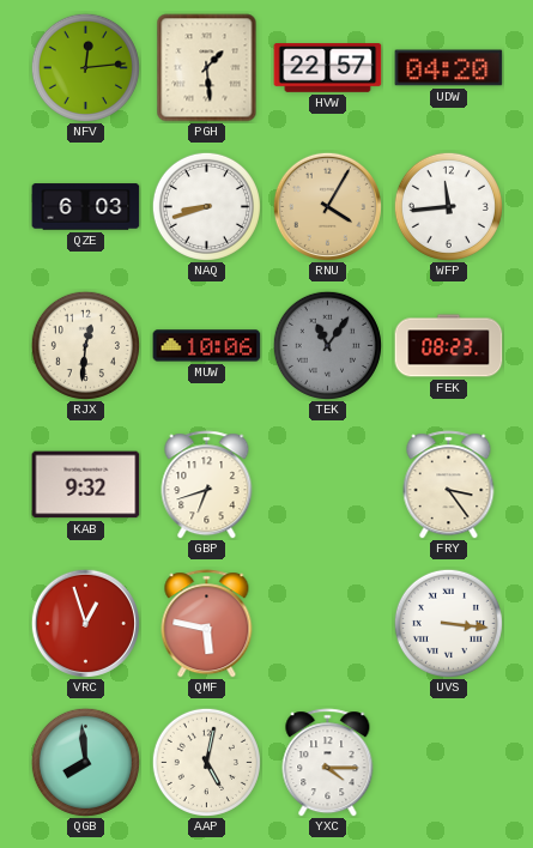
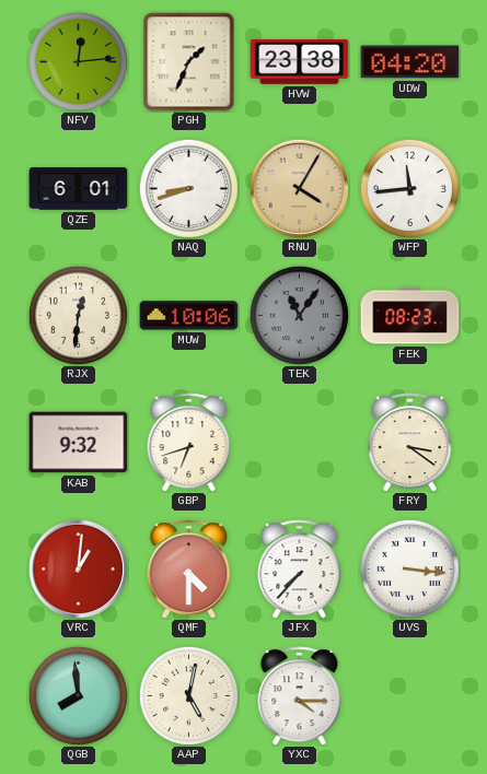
PGH: 1:29 -> 1:34 (189, 62)
HVW: 22:57 -> 23:38 (300, 62)
QZE: 6:03 -> 6:01 (79, 189)
FRY: 3:24 -> 3:21 (410, 443)
VRC: 12:57 -> 1:01 (78, 568)
QMF: 5:47 -> 4:30 (189, 570)
JFX: none -> 7:37 (300, 570)
